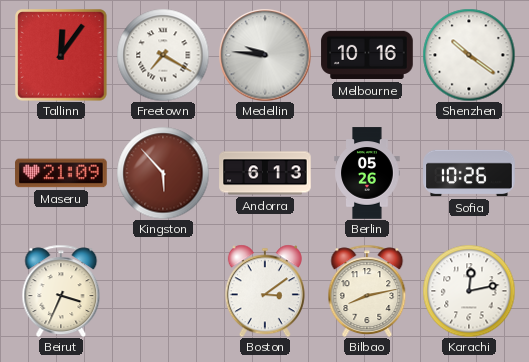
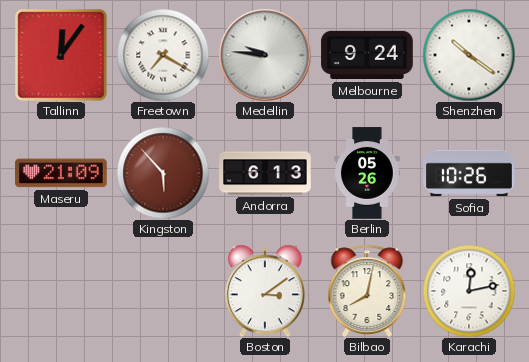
Melbourne: 10:16 -> 9:24 (367, 55)
Beirut: 3:34 -> none (61, 291)
Bilbao: 8:13 -> 8:02 (367, 291)
